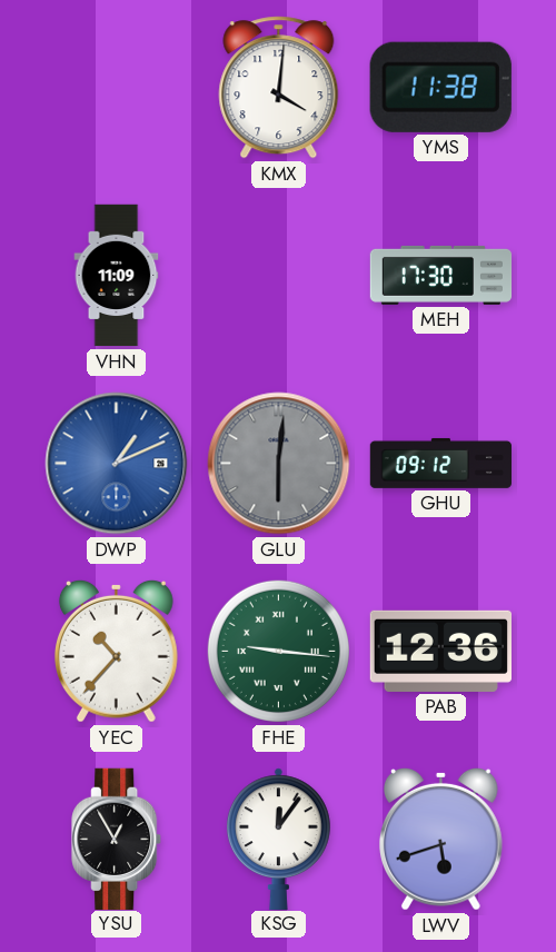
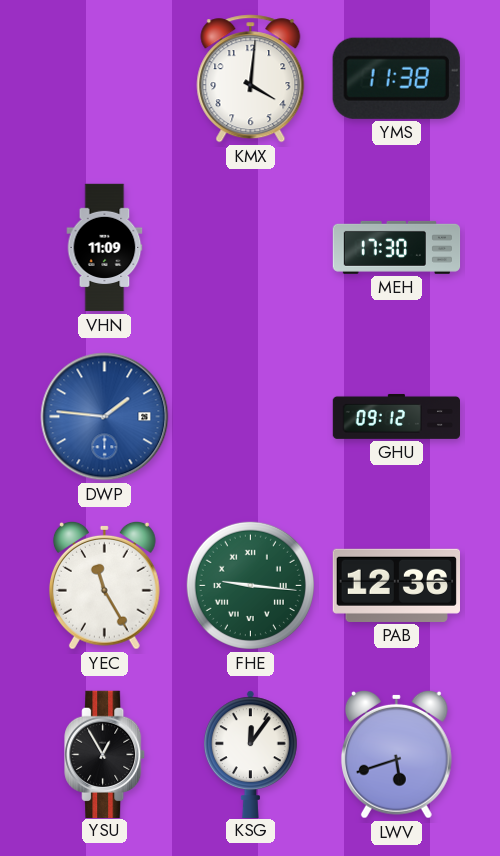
DWP: 1:11 -> 1:46 (105, 417)
GLU: 6:01 -> none (279, 464)
YEC: 10:37 -> 11:25 (104, 585)
